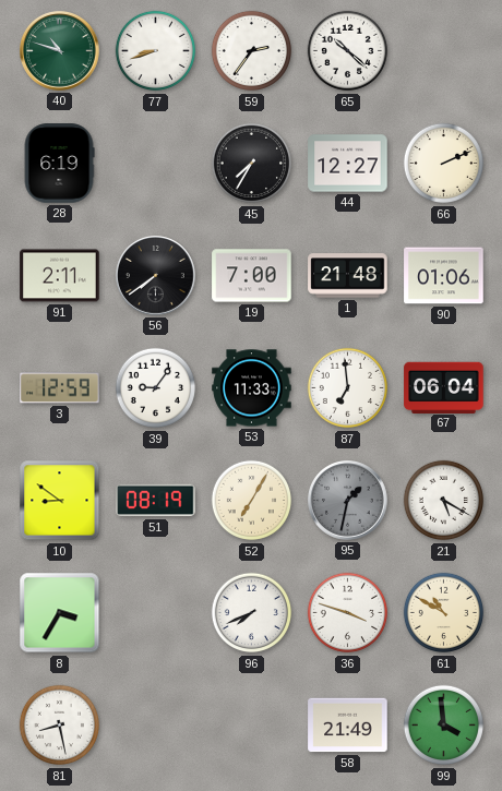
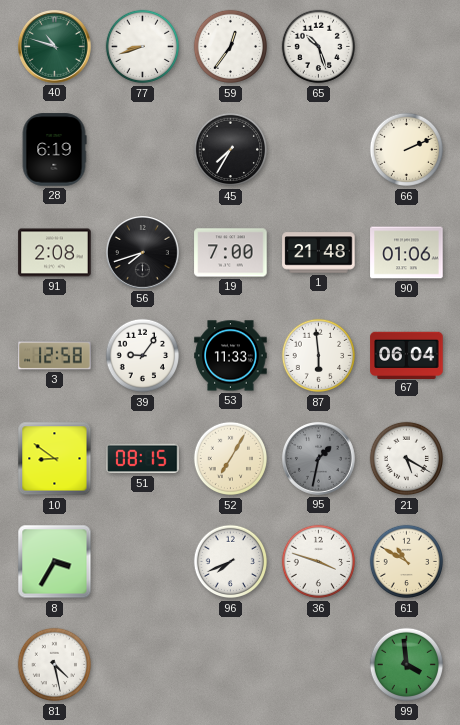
59: 2:36 -> 12:36 (231, 47)
65: 10:22 -> 10:27 (319, 47)
44: 12:27 -> none (348, 164)
91: 2:11 -> 2:08 (55, 253)
56: 7:39 -> 7:42 (143, 253)
3: 12:59 -> 12:58 (55, 356)
87: 6:59 -> 5:59 (319, 356)
51: 08:19 -> 08:15 (143, 459)
81: 8:28 -> 4:28 (55, 665)
58: 21:49 -> none (348, 726)
